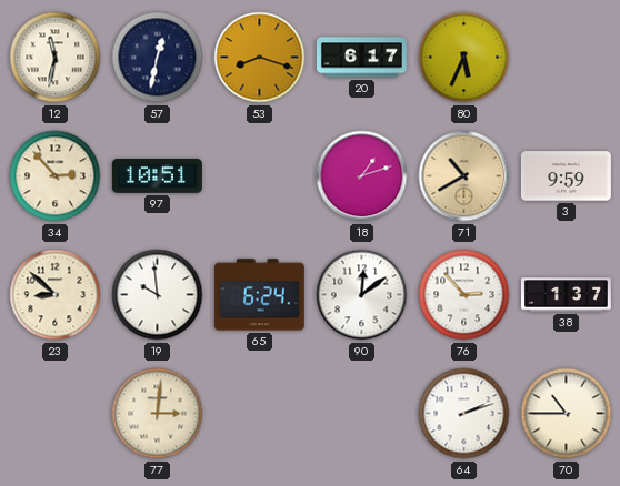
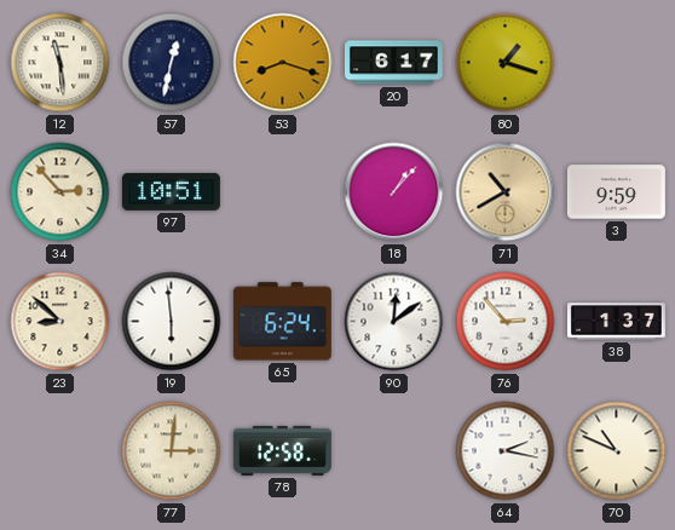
12: 11:32 -> 11:29 (60, 63)
80: 5:34 -> 1:18 (506, 63)
18: 1:12 -> 1:07 (394, 192)
19: 9:59 -> 5:59 (172, 322)
78: none -> 12:58 (282, 450)
64: 2:12 -> 2:17 (506, 451)
70: 10:45 -> 10:49 (617, 451)
